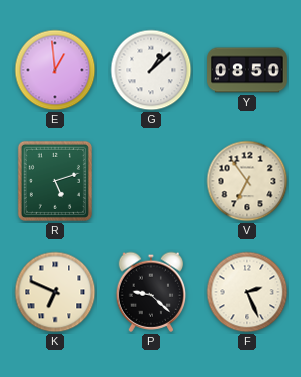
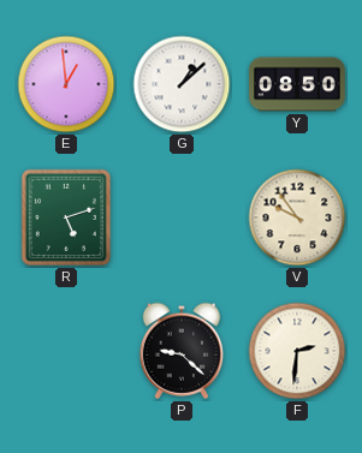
V: 6:54 -> 9:54 (297, 217)
K: 6:49 -> none (55, 292)
F: 2:26 -> 2:31 (297, 351)
